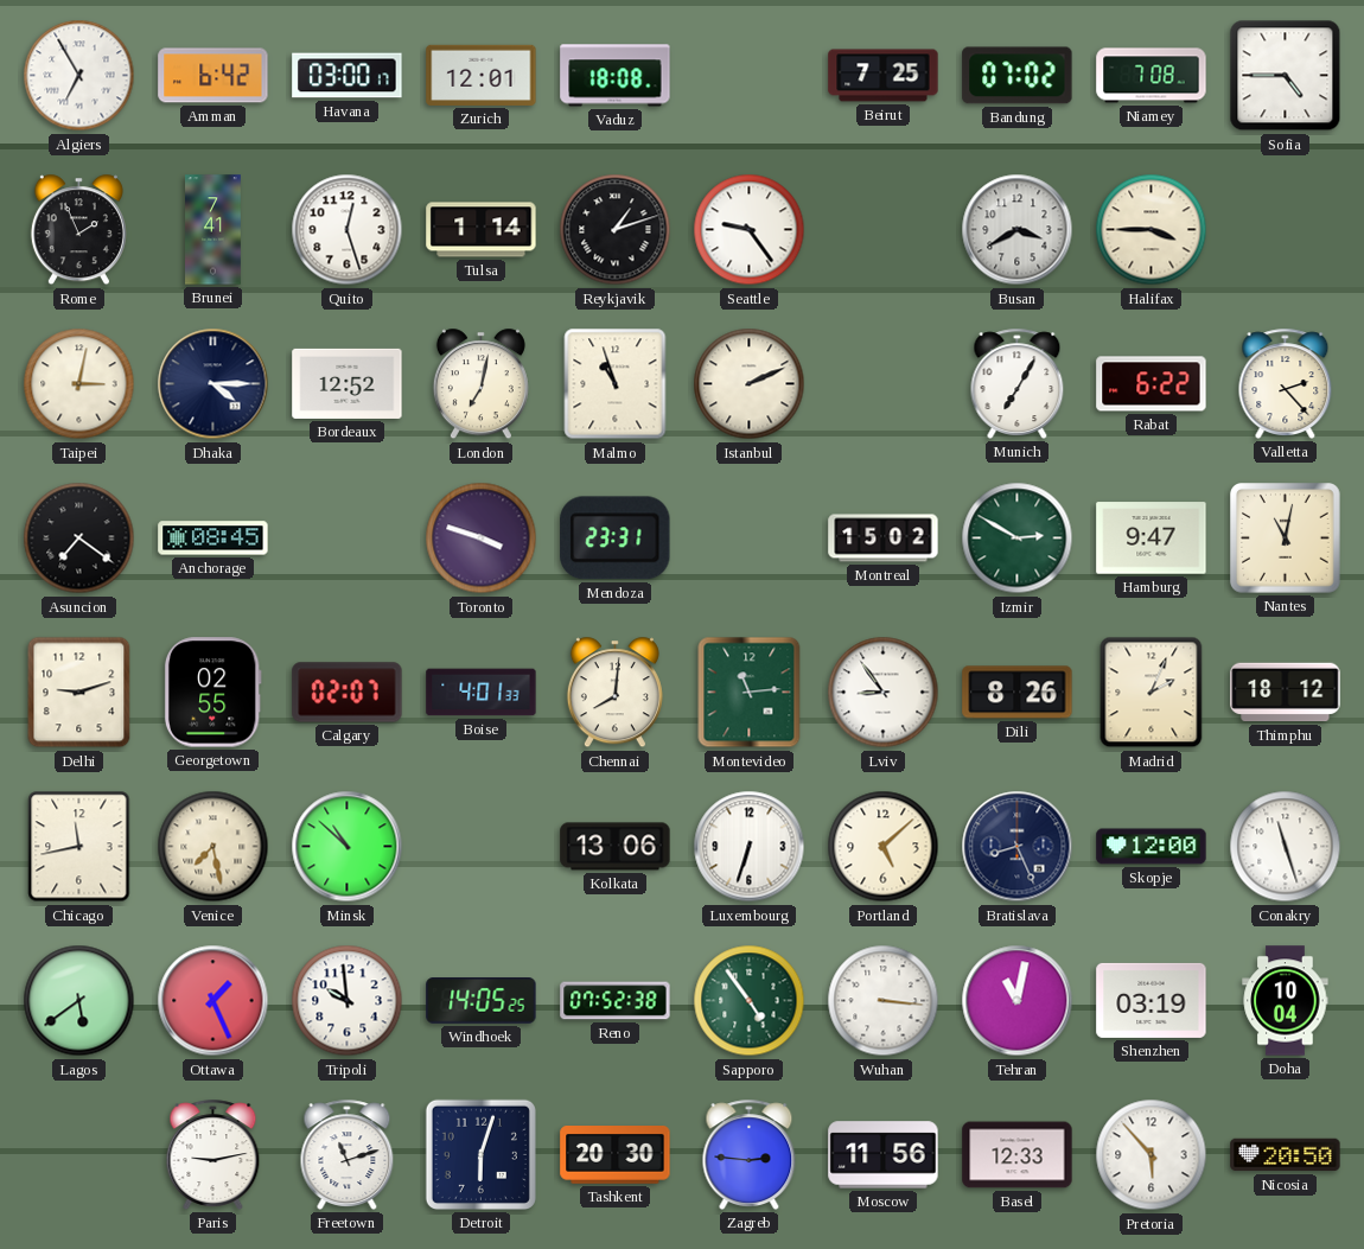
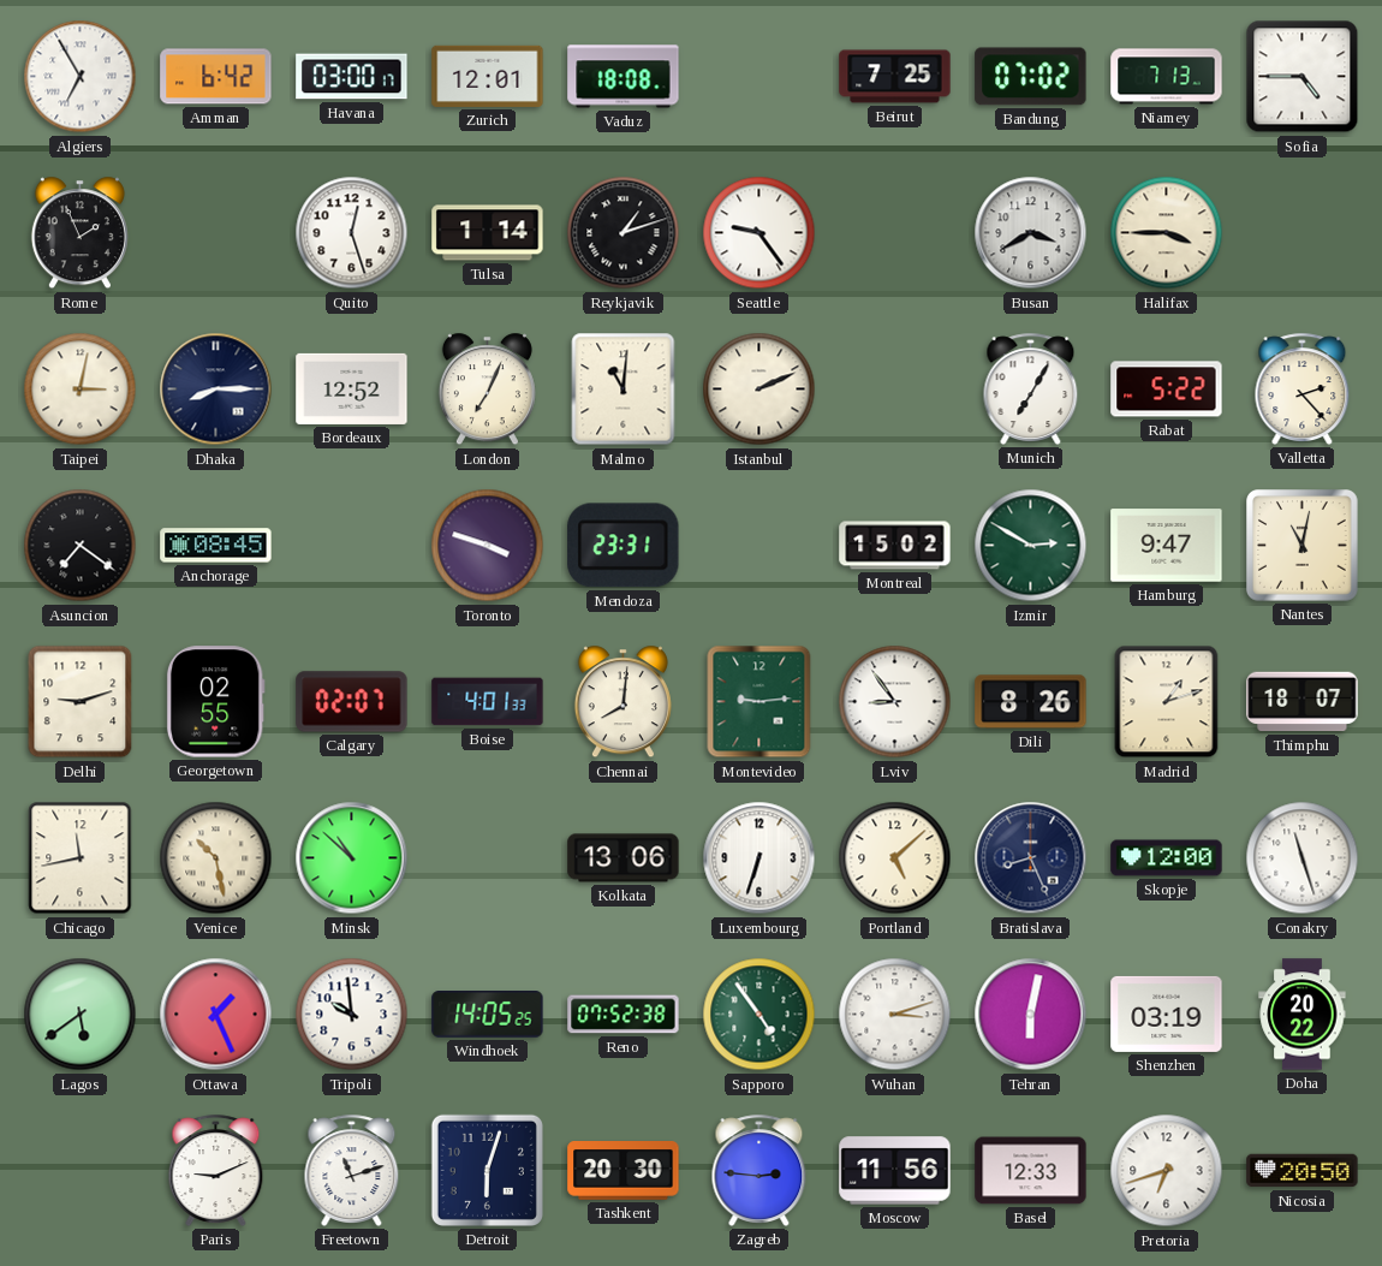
Niamey: 7:08 -> 7:13 (1167, 77)
Brunei: 7:41 -> none (213, 230)
Dhaka: 4:15 -> 8:15 (216, 390)
London: 7:02 -> 7:04 (487, 390)
Malmo: 10:57 -> 11:01 (624, 390)
Rabat: 6:22 -> 5:22 (1167, 390)
Montevideo: 11:14 -> 9:14 (759, 702)
Madrid: 2:04 -> 1:12 (1167, 702)
Thimphu: 18:12 -> 18:07 (1303, 702)
Venice: 7:28 -> 10:28 (216, 858)
Wuhan: 3:16 -> 3:12 (895, 1015)
Tehran: 11:02 -> 6:02 (1031, 1015)
Doha: 10:04 -> 20:22 (1303, 1015)
Paris: 9:13 -> 9:11 (216, 1170)
Pretoria: 5:53 -> 6:42 (1167, 1171)
